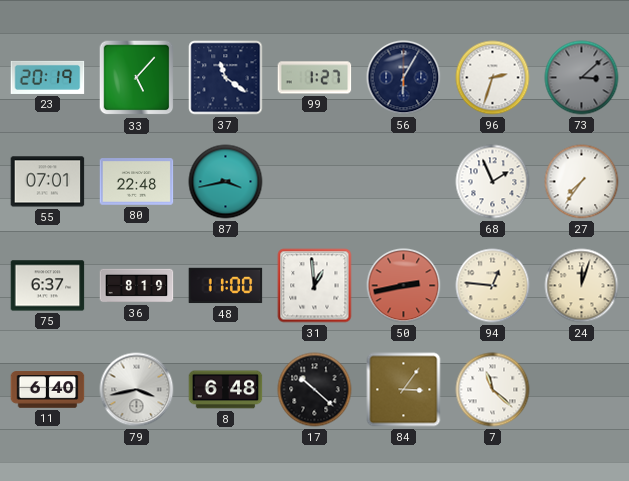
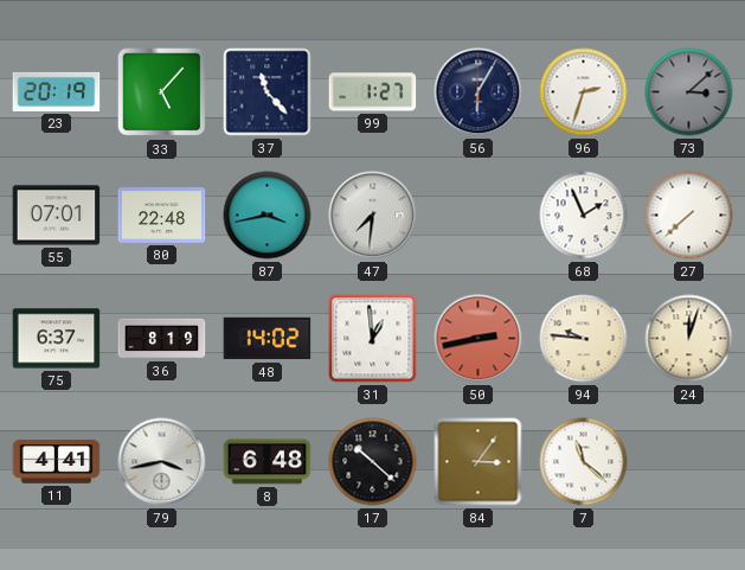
37: 11:21 -> 11:23 (268, 92)
47: none -> 7:31 (373, 216)
27: 7:36 -> 7:38 (689, 216)
48: 11:00 -> 14:02 (268, 339)
94: 12:46 -> 9:46 (584, 339)
11: 6:40 -> 4:41 (57, 462)
